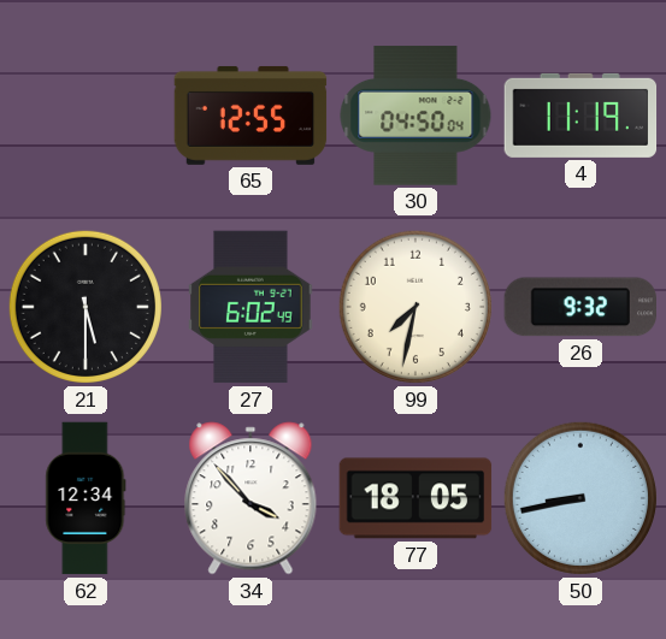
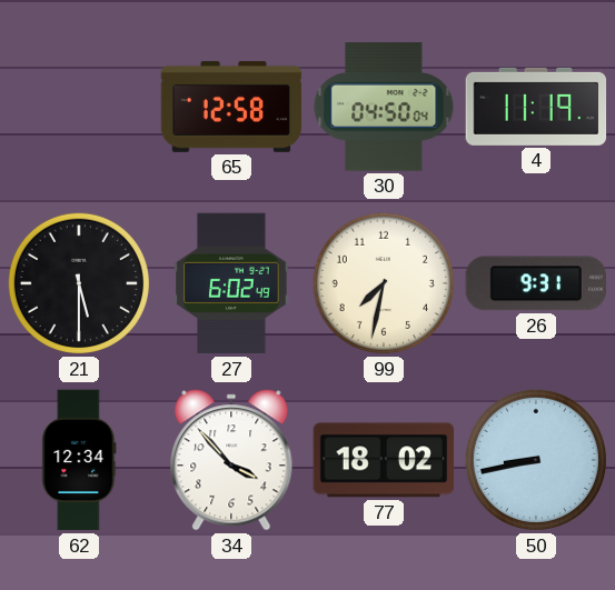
65: 12:55 -> 12:58 (231, 107)
26: 9:32 -> 9:31 (535, 283)
77: 18:05 -> 18:02 (384, 460)
